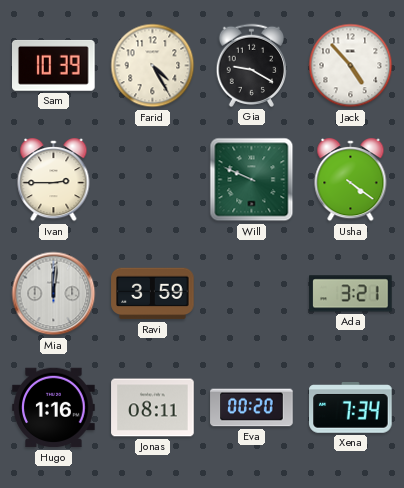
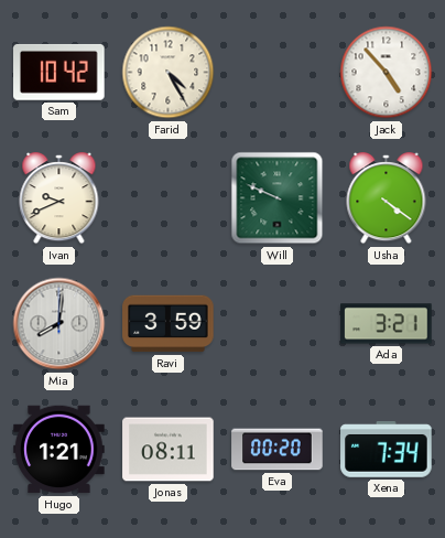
Sam: 10:39 -> 10:42 (59, 72)
Gia: 9:20 -> none (251, 65)
Ivan: 2:45 -> 9:41 (59, 198)
Mia: 12:01 -> 8:01 (59, 324)
Hugo: 1:16 -> 1:21 (59, 450)
